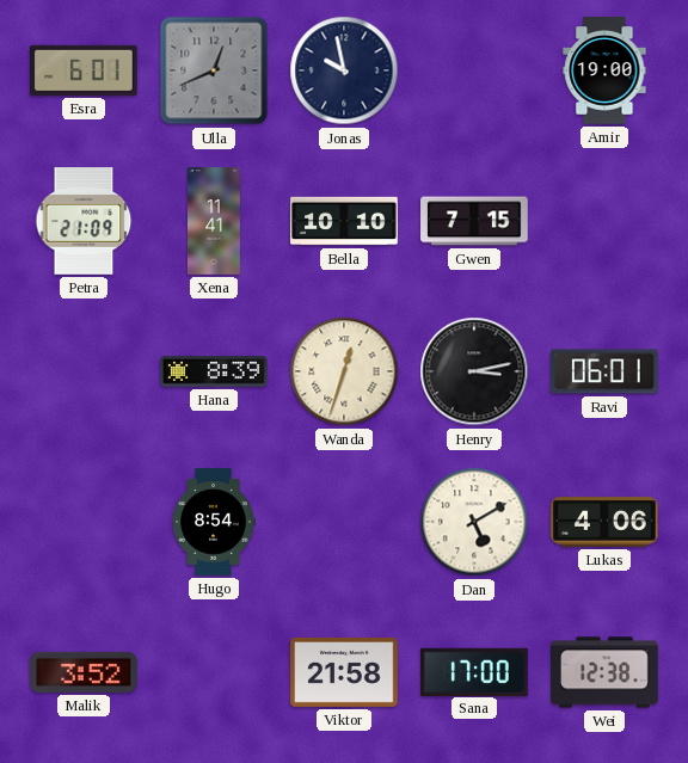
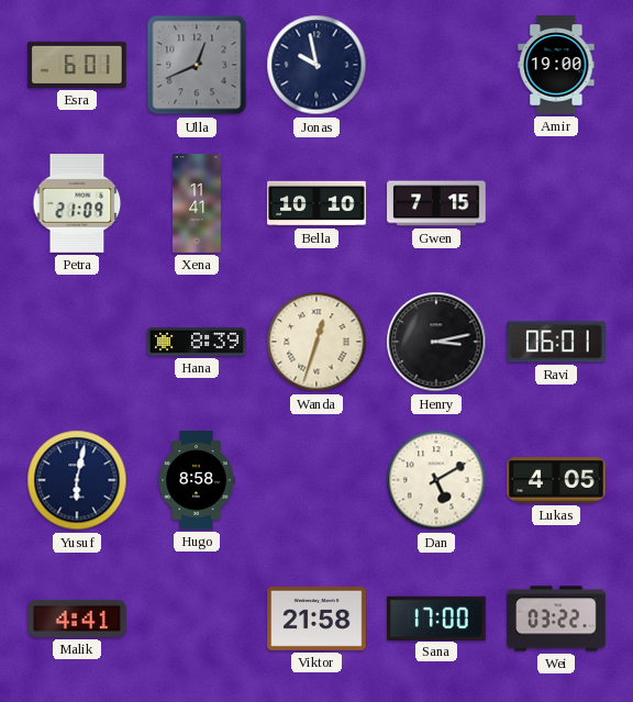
Yusuf: none -> 6:02 (77, 480)
Hugo: 8:54 -> 8:58 (197, 480)
Lukas: 4:06 -> 4:05 (556, 480)
Malik: 3:52 -> 4:41 (78, 619)
Wei: 12:38 -> 03:22 (556, 619)
